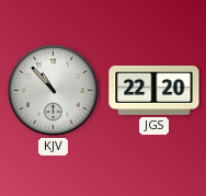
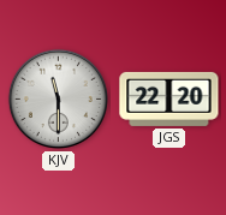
KJV: 10:53 -> 11:30 (58, 98)
